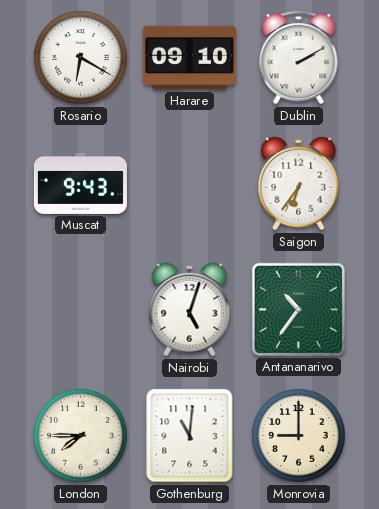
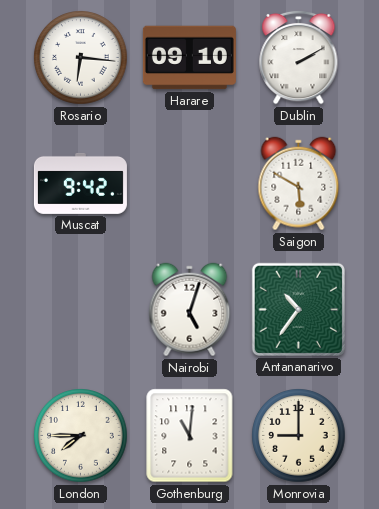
Rosario: 6:20 -> 6:16 (81, 58)
Muscat: 9:43 -> 9:42 (80, 183)
Saigon: 6:36 -> 5:50 (299, 184)
